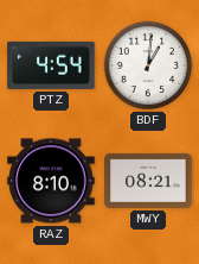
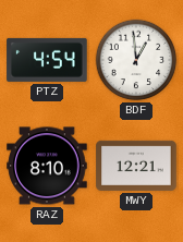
BDF: 1:01 -> 12:59 (136, 60)
MWY: 08:21 -> 12:21 (136, 166)
